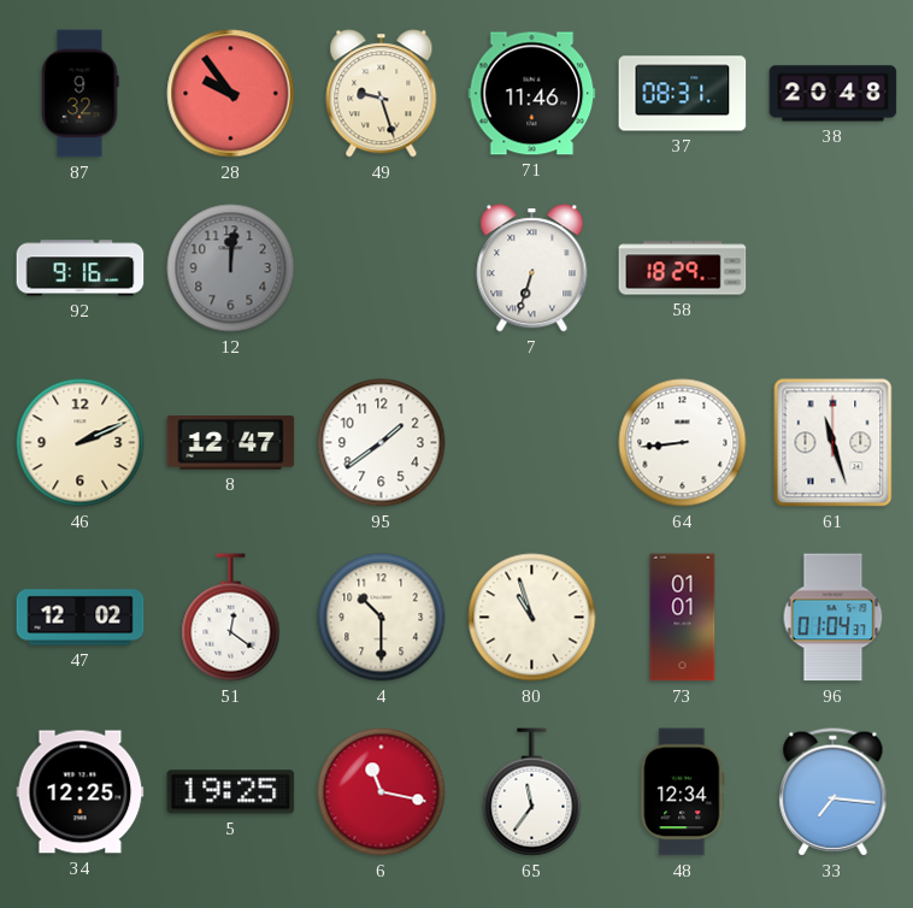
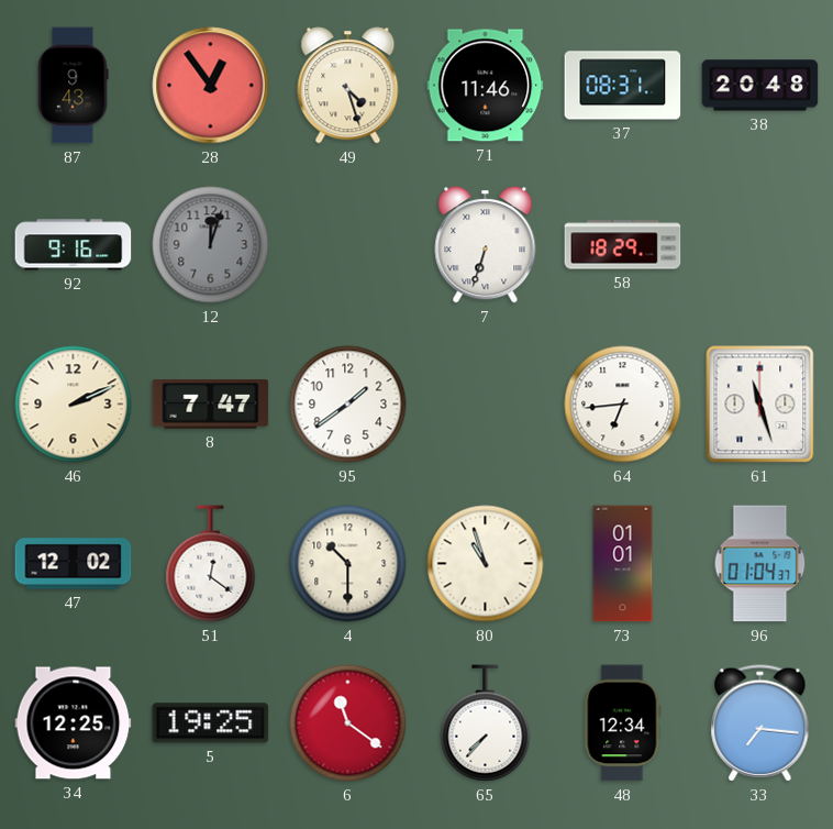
87: 9:32 -> 9:43 (73, 86)
28: 9:54 -> 12:54 (211, 86)
49: 9:27 -> 4:27 (348, 86)
12: 12:01 -> 12:03 (211, 245)
8: 12:47 -> 7:47 (211, 405)
64: 8:44 -> 6:44 (623, 405)
6: 11:17 -> 11:21 (348, 723)
65: 11:36 -> 7:37 (486, 723)
